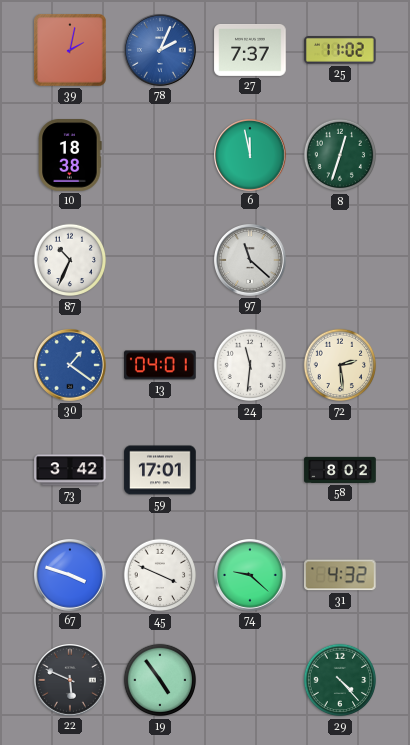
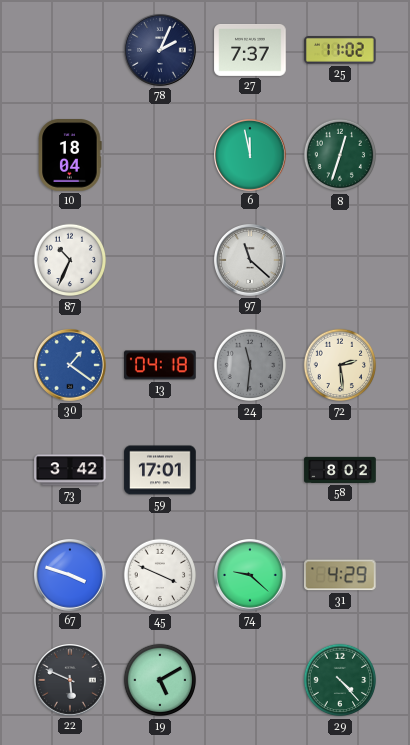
39: 2:02 -> none (70, 50)
78 dial: blue -> navy (161, 51)
10: 18:38 -> 18:04 (70, 155)
13: 04:01 -> 04:18 (160, 365)
24 dial: white -> grey (250, 365)
31: 4:32 -> 4:29 (341, 575)
19: 4:54 -> 5:10 (160, 680)
